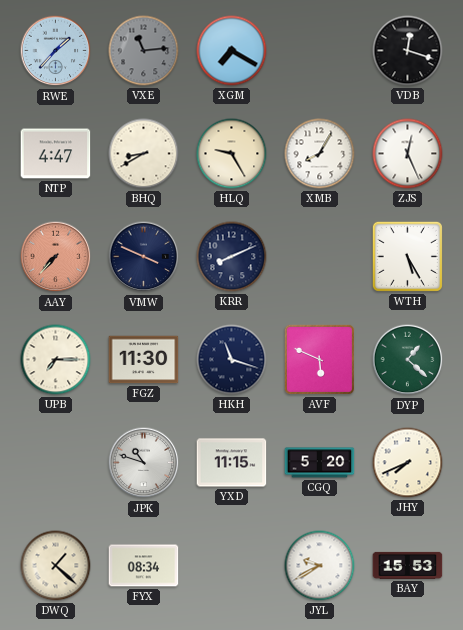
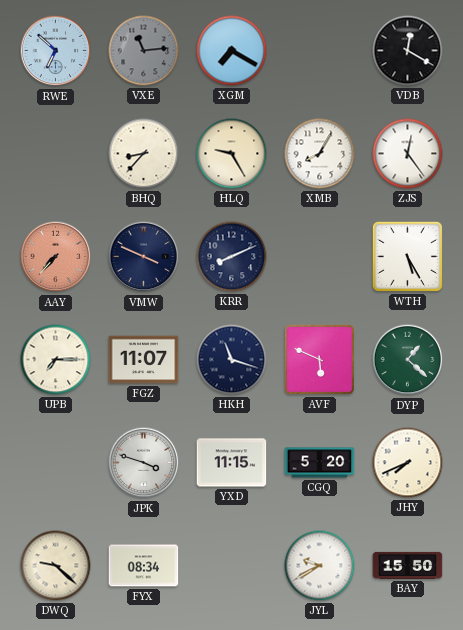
RWE: 1:37 -> 6:52 (56, 51)
VDB: 12:18 -> 12:20 (408, 51)
NTP: 4:47 -> none (56, 154)
BHQ: 8:40 -> 8:37 (144, 154)
ZJS: 12:26 -> 12:24 (408, 154)
FGZ: 11:30 -> 11:07 (144, 360)
JPK: 10:48 -> 3:48 (144, 463)
DWQ: 1:22 -> 9:22 (56, 566)
BAY: 15:53 -> 15:50 (408, 565)
